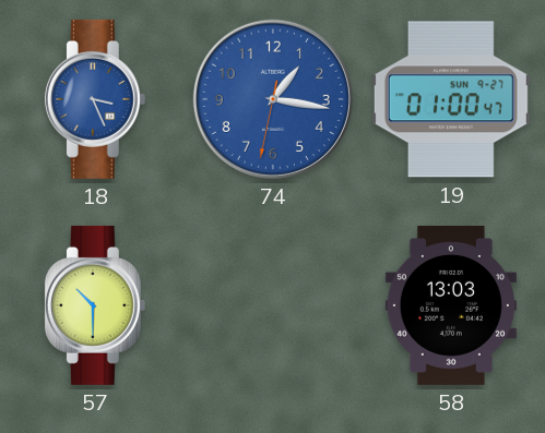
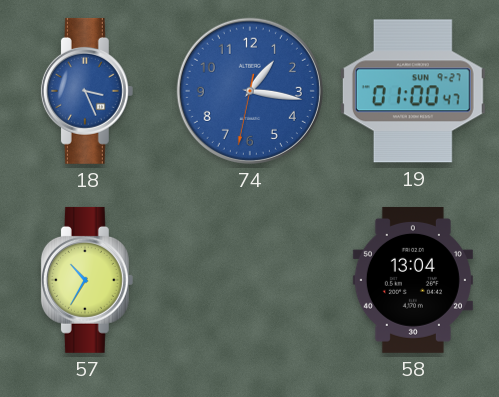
57: 10:30 -> 10:35 (87, 280)
58: 13:03 -> 13:04 (413, 280)
